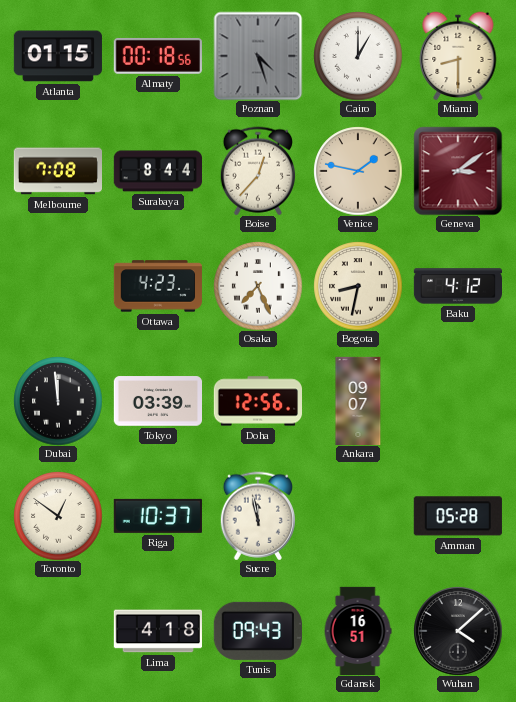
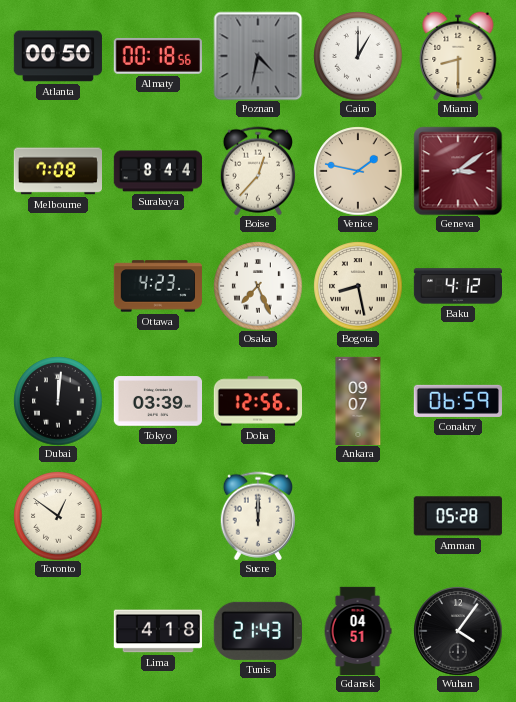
Atlanta: 01:15 -> 00:50 (58, 56)
Poznan: 4:27 -> 4:32 (258, 56)
Bogota: 8:32 -> 8:28 (358, 286)
Dubai: 11:59 -> 12:01 (58, 401)
Conakry: none -> 06:59 (458, 401)
Riga: 10:37 -> none (158, 516)
Sucre: 11:58 -> 12:00 (257, 516)
Tunis: 09:43 -> 21:43 (258, 631)
Gdansk: 16:51 -> 04:51 (358, 630)
Wuhan: 4:08 -> 4:06 (458, 631)
